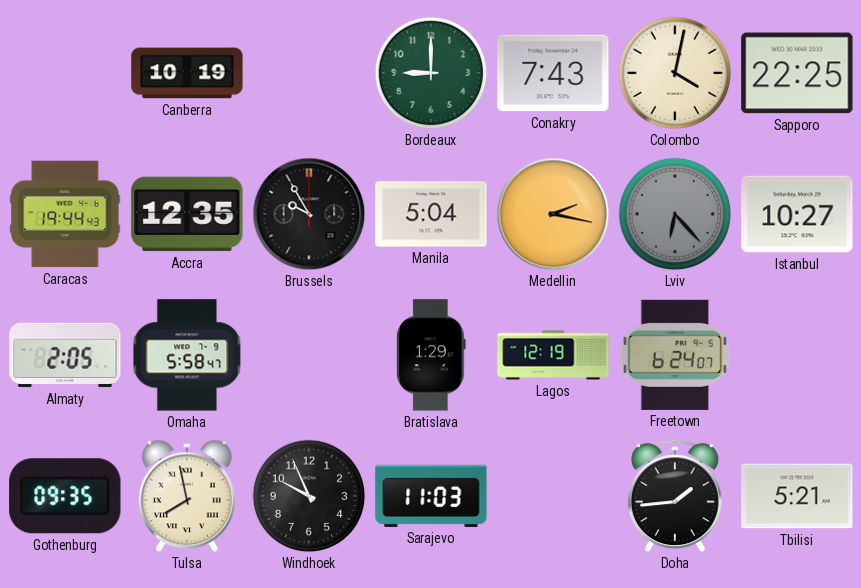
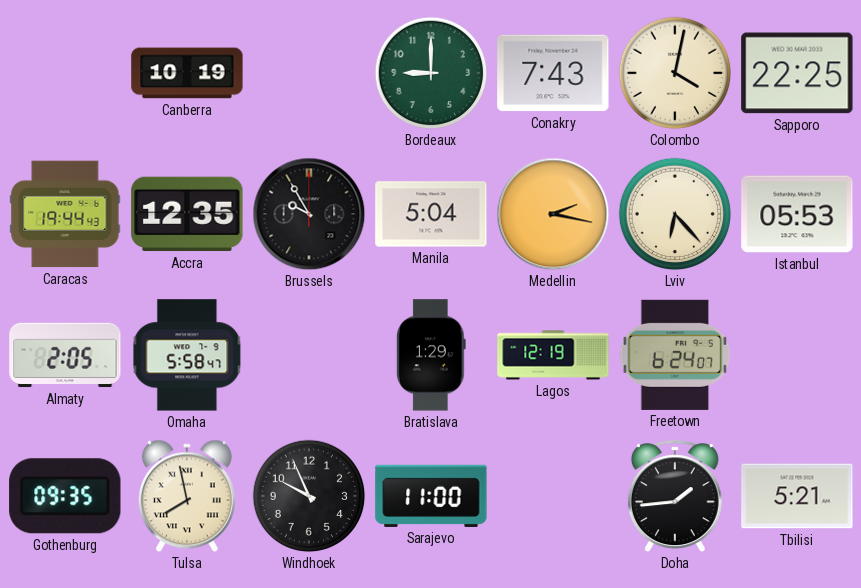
Lviv dial: grey -> cream (675, 214)
Istanbul: 10:27 -> 05:53 (797, 214)
Sarajevo: 11:03 -> 11:00 (431, 496)
